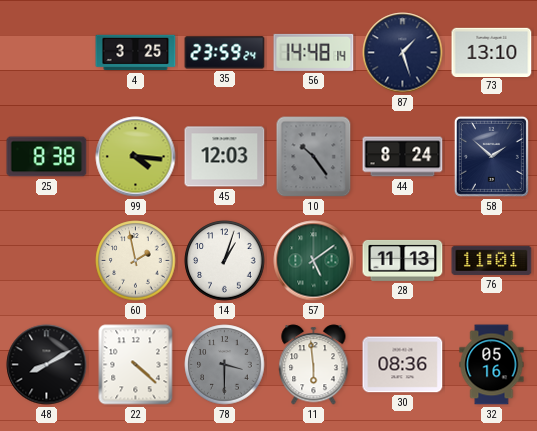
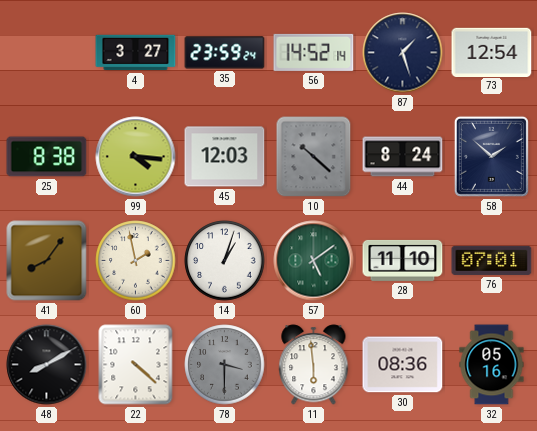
4: 3:25 -> 3:27 (136, 53)
56: 14:48 -> 14:52 (314, 52)
73: 13:10 -> 12:54 (492, 52)
10: 10:24 -> 10:22 (314, 157)
41: none -> 8:06 (47, 261)
28: 11:13 -> 11:10 (403, 260)
76: 11:01 -> 07:01 (492, 260)
